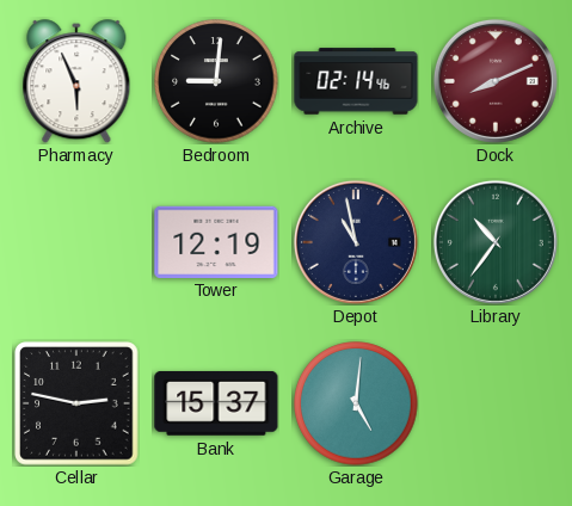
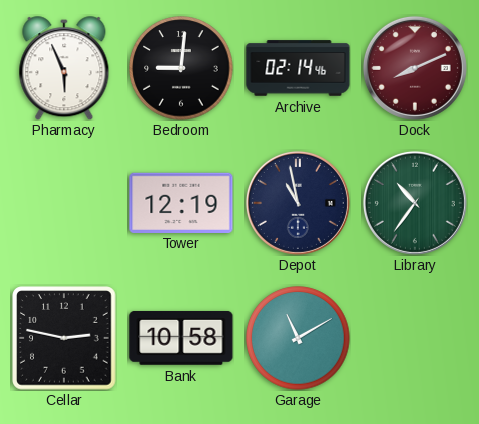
Bank: 15:37 -> 10:58 (181, 338)
Garage: 5:01 -> 11:10 (298, 338)
